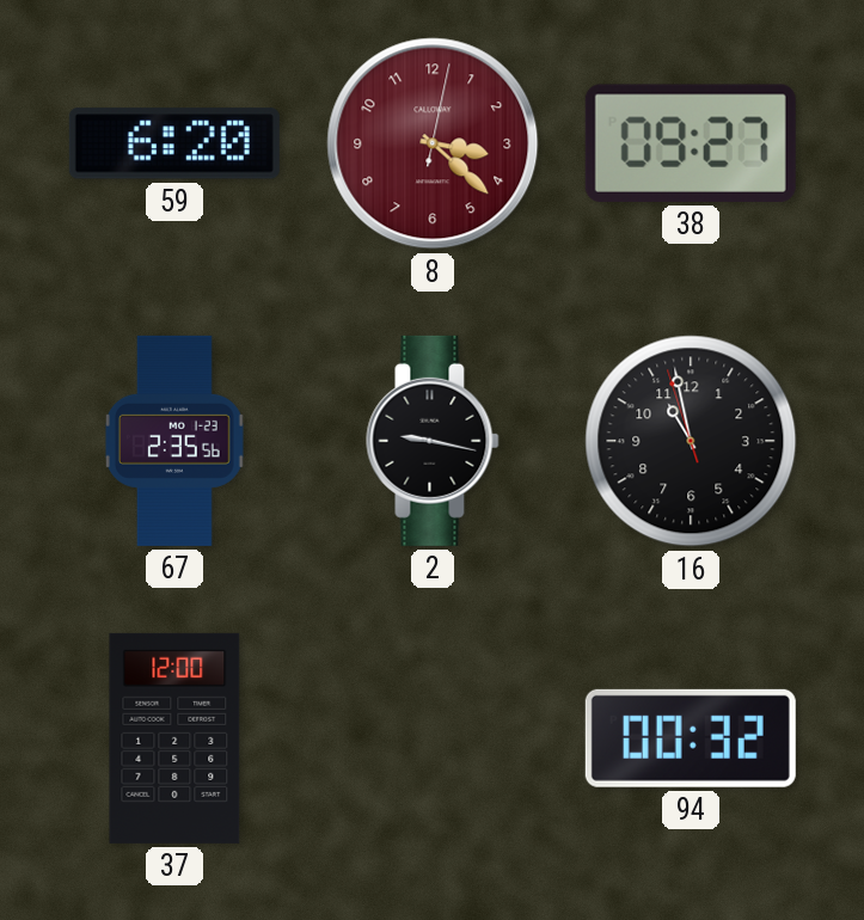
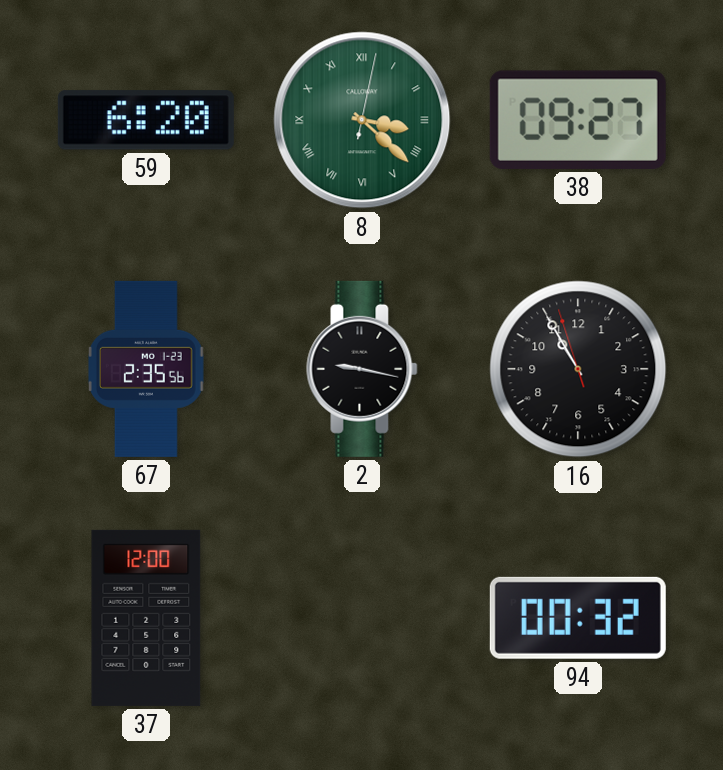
8 dial: burgundy -> green (362, 120)
8 numerals: Arabic -> Roman (362, 120)
16: 10:57 -> 10:54 (578, 369)
